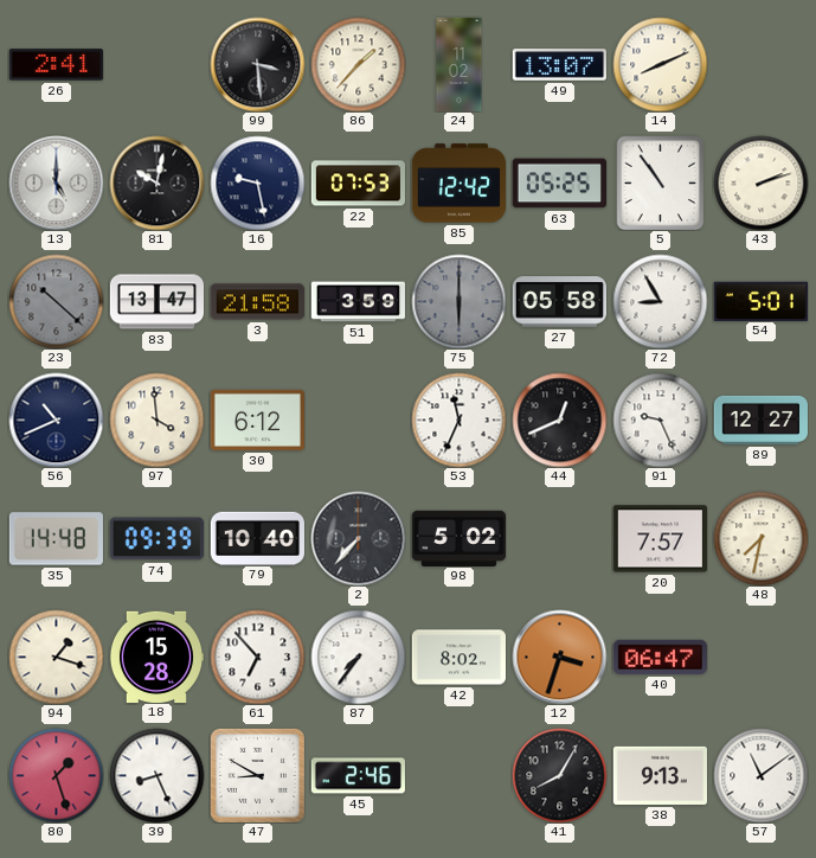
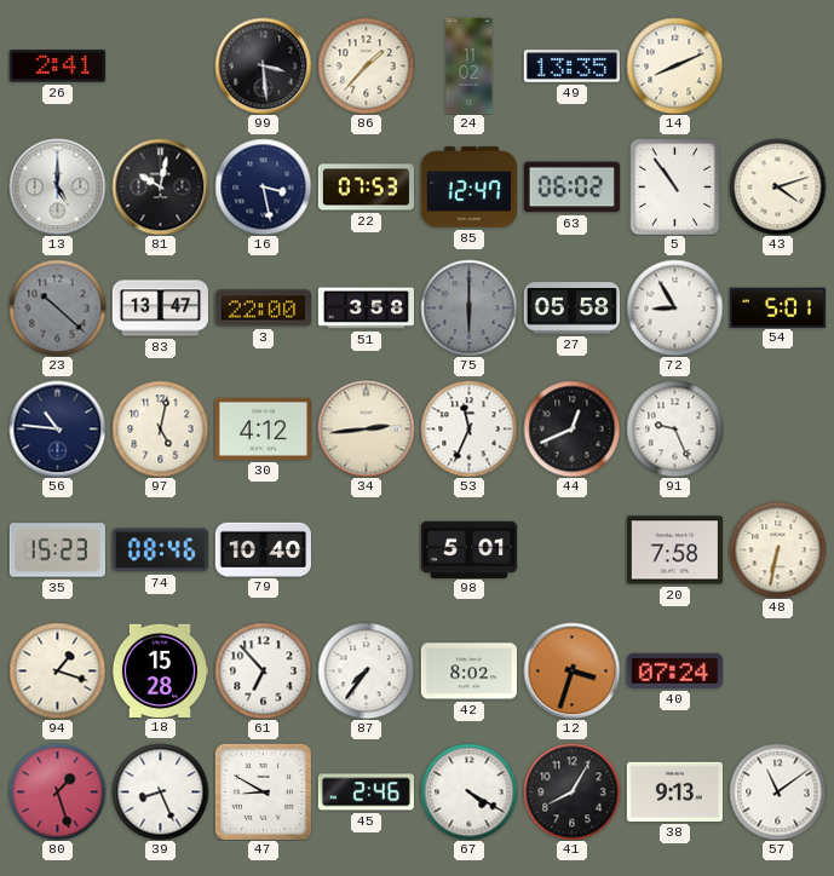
49: 13:07 -> 13:35 (571, 67)
16: 9:28 -> 3:28 (263, 186)
85: 12:42 -> 12:47 (468, 188)
63: 05:25 -> 06:02 (571, 188)
43: 2:12 -> 4:12 (777, 186)
3: 21:58 -> 22:00 (263, 309)
51: 3:59 -> 3:58 (366, 309)
56: 10:41 -> 10:46 (57, 428)
97: 3:59 -> 5:02 (160, 428)
30: 6:12 -> 4:12 (263, 428)
34: none -> 2:44 (366, 428)
89: 12:27 -> none (760, 420)
35: 14:48 -> 15:23 (57, 551)
74: 09:39 -> 08:46 (160, 551)
2: 7:37 -> none (358, 538)
98: 5:02 -> 5:01 (468, 549)
20: 7:57 -> 7:58 (674, 551)
48: 7:32 -> 6:32 (777, 549)
40: 06:47 -> 07:24 (674, 670)
67: none -> 4:20 (468, 791)
